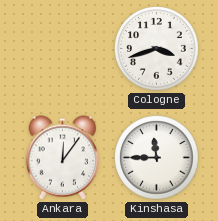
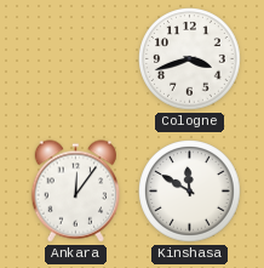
Kinshasa: 11:45 -> 11:50 (190, 192)
